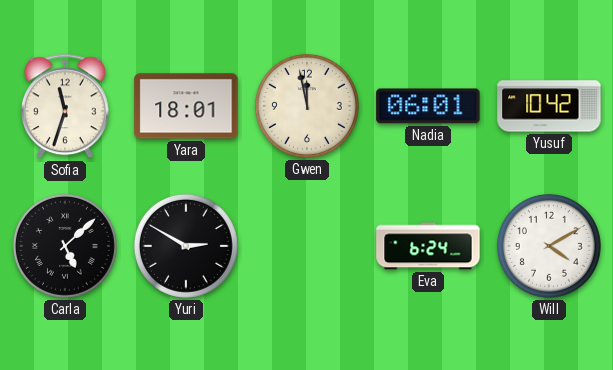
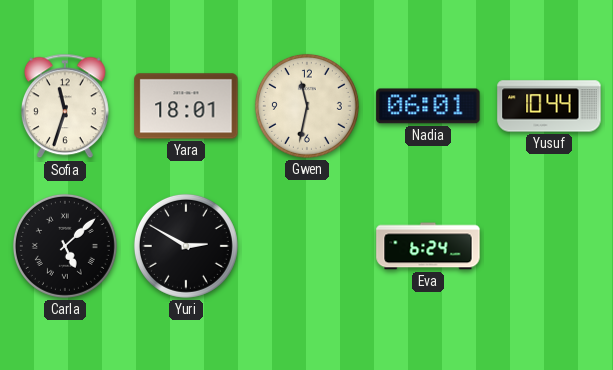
Gwen: 11:58 -> 11:32 (307, 106)
Yusuf: 10:42 -> 10:44 (549, 106)
Will: 4:10 -> none (549, 246)
